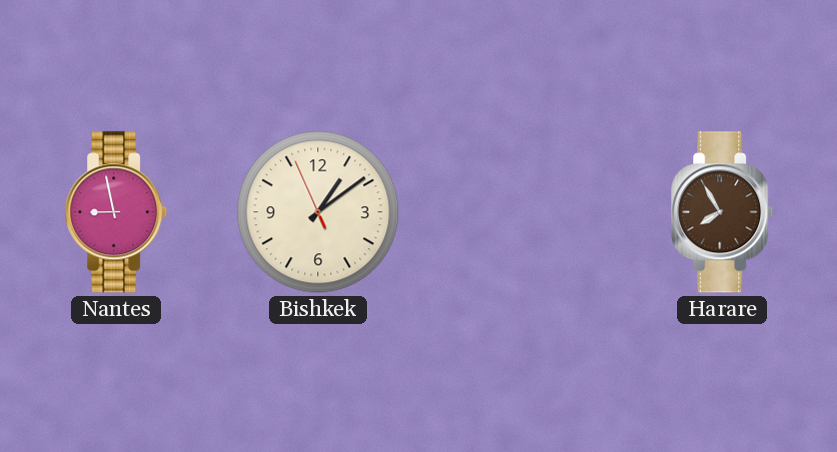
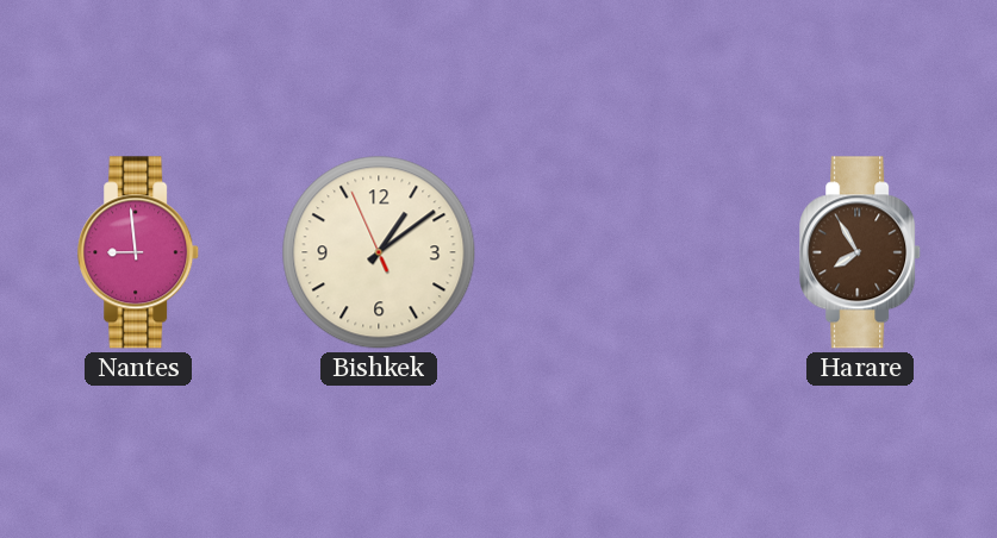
Nantes: 8:58 -> 8:59 (139, 252)
